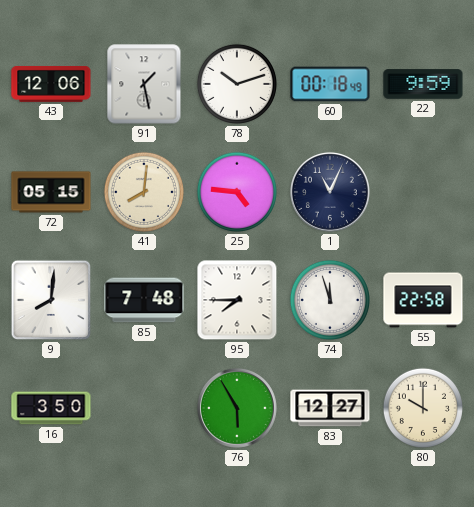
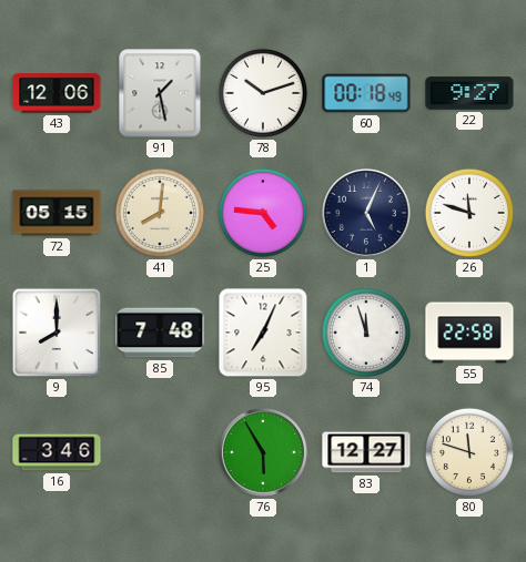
22: 9:59 -> 9:27 (469, 93)
1: 11:04 -> 5:04 (366, 213)
26: none -> 11:48 (469, 213)
9: 8:01 -> 8:00 (57, 333)
95: 7:45 -> 7:04 (263, 333)
16: 3:50 -> 3:46 (57, 452)
80: 10:00 -> 11:48 (469, 452)
